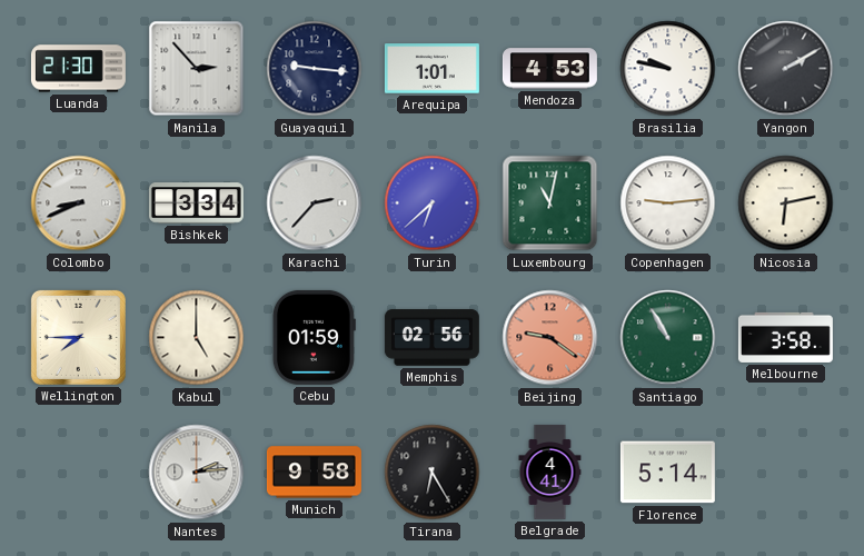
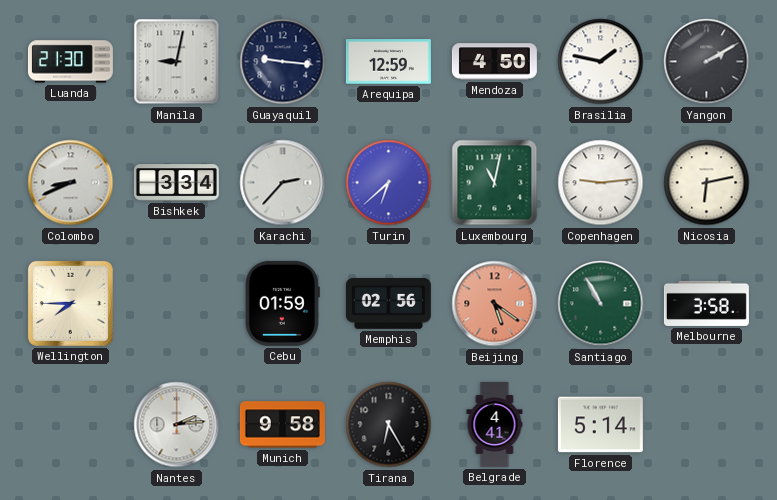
Manila: 2:53 -> 9:02 (177, 62)
Arequipa: 1:01 -> 12:59 (388, 62)
Mendoza: 4:53 -> 4:50 (494, 62)
Brasilia: 9:47 -> 1:47 (601, 62)
Kabul: 5:00 -> none (197, 338)
Beijing: 9:21 -> 5:21 (495, 304)
